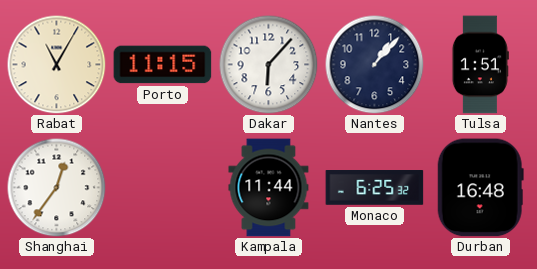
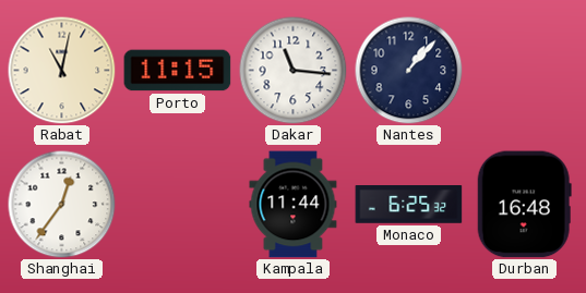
Rabat: 11:05 -> 11:02 (62, 71)
Dakar: 6:07 -> 11:16 (294, 71)
Tulsa: 1:51 -> none (480, 65)
